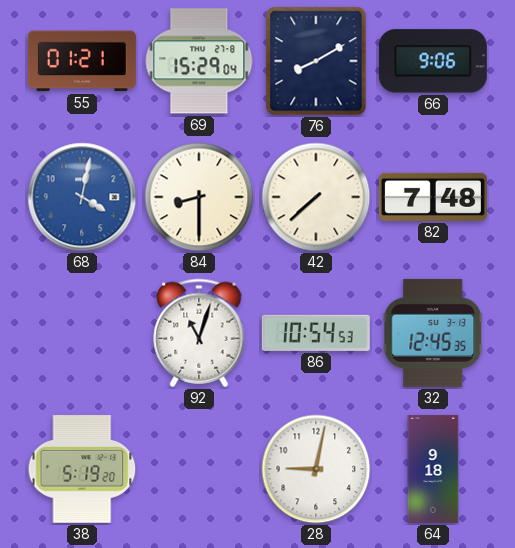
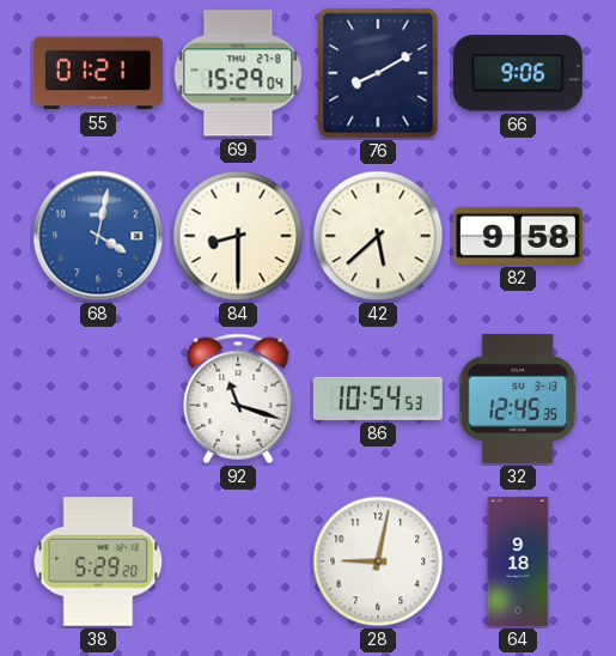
42: 7:38 -> 5:38 (378, 236)
82: 7:48 -> 9:58 (518, 236)
92: 11:03 -> 11:18 (238, 399)
38: 5:19 -> 5:29 (98, 561)
